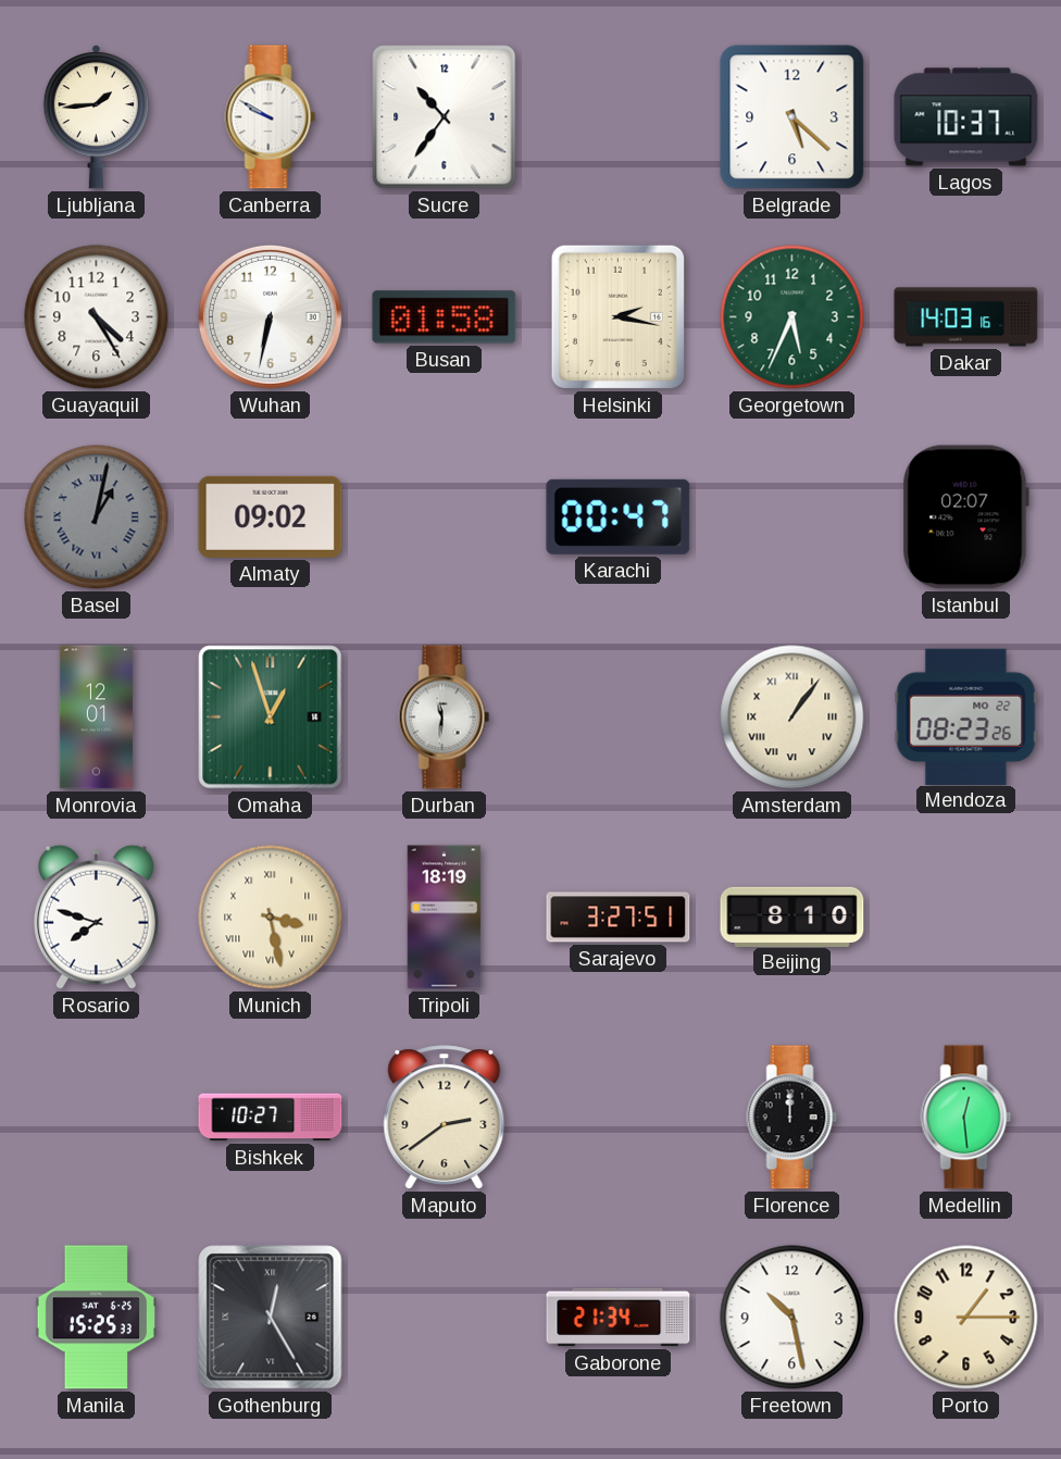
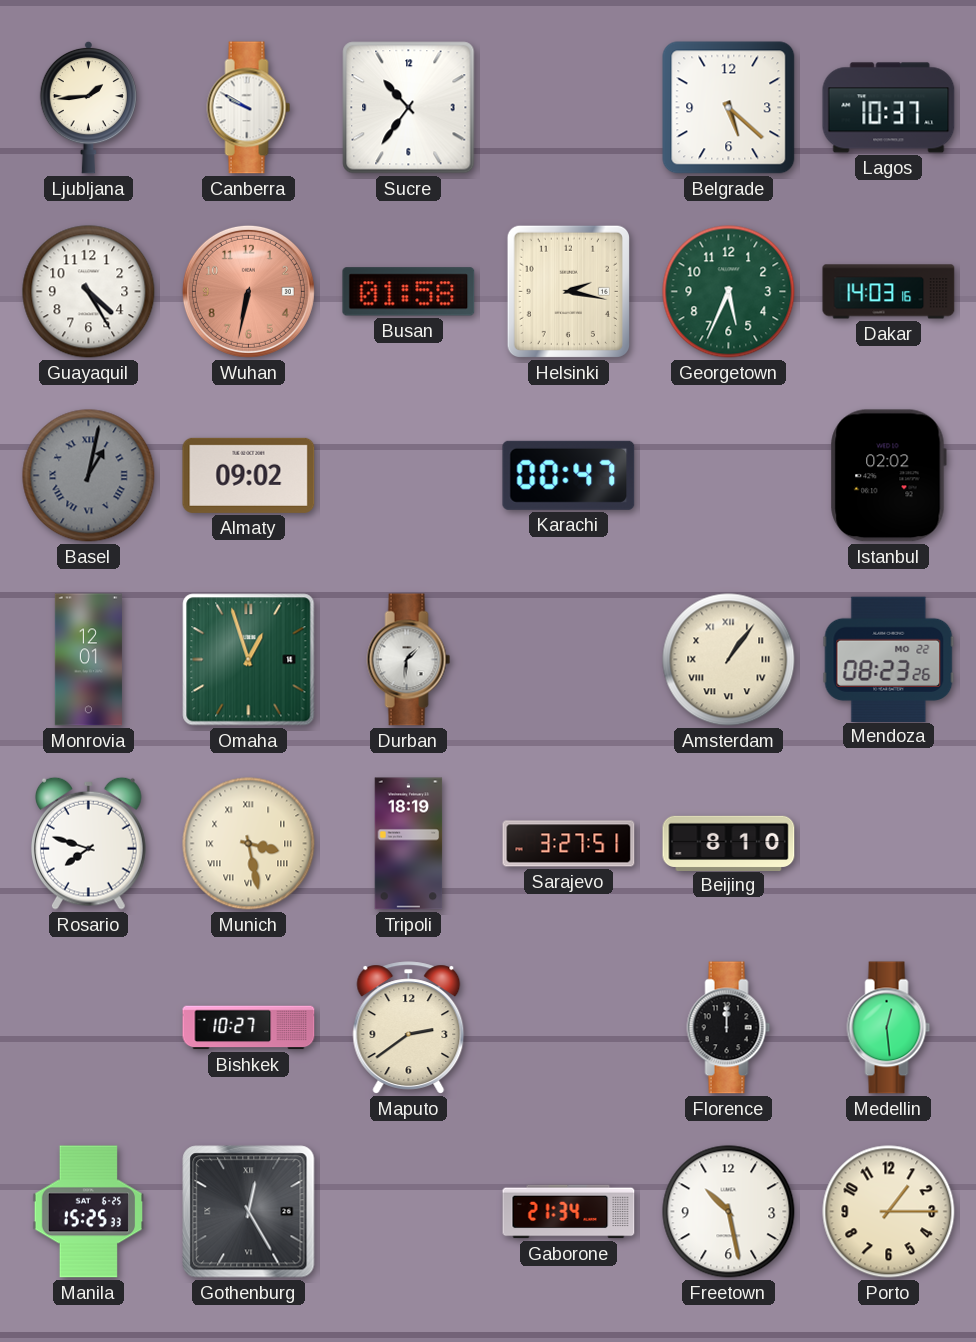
Wuhan dial: white -> salmon (248, 291)
Istanbul: 02:07 -> 02:02 (888, 476)
Durban: 11:31 -> 1:31 (409, 660)
